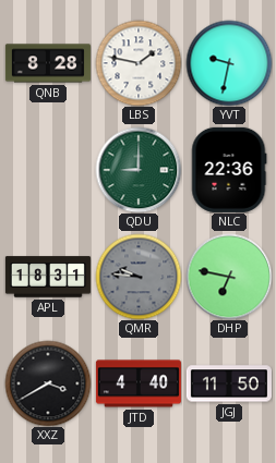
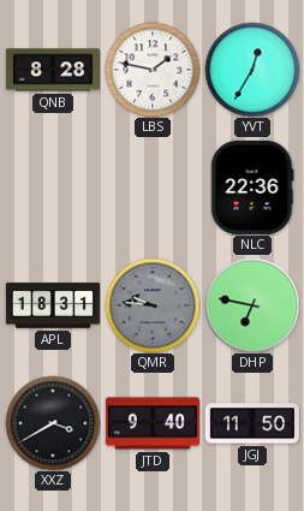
YVT: 9:32 -> 12:35 (252, 70)
QDU: 9:00 -> none (139, 170)
JTD: 4:40 -> 9:40 (153, 423)
